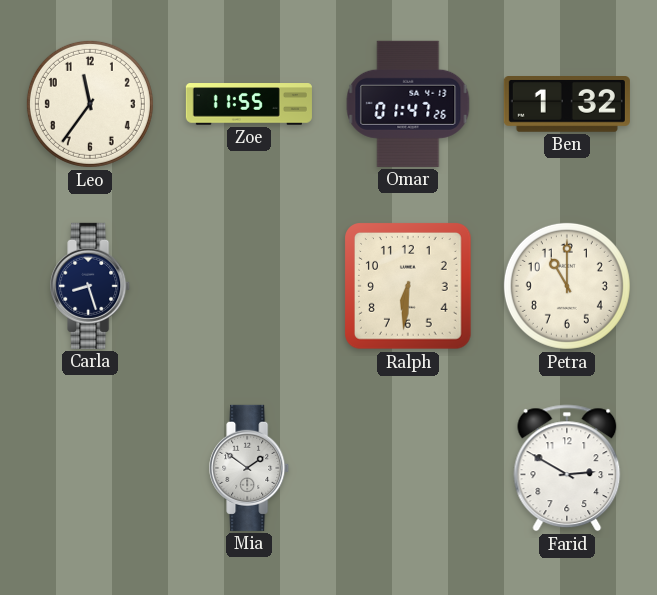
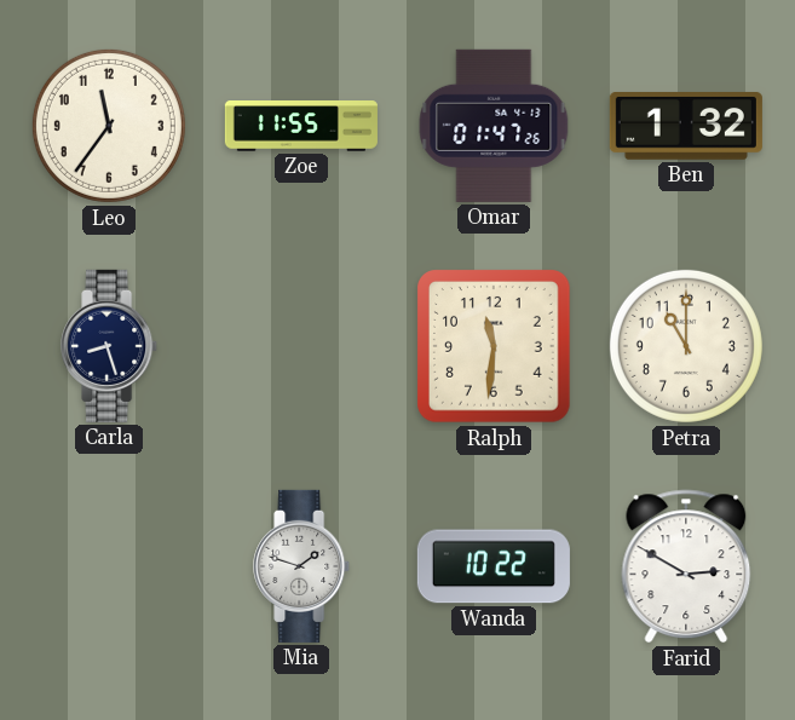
Ralph: 6:31 -> 11:31 (495, 347)
Mia: 1:51 -> 1:48 (303, 566)
Wanda: none -> 10:22 (494, 566)
